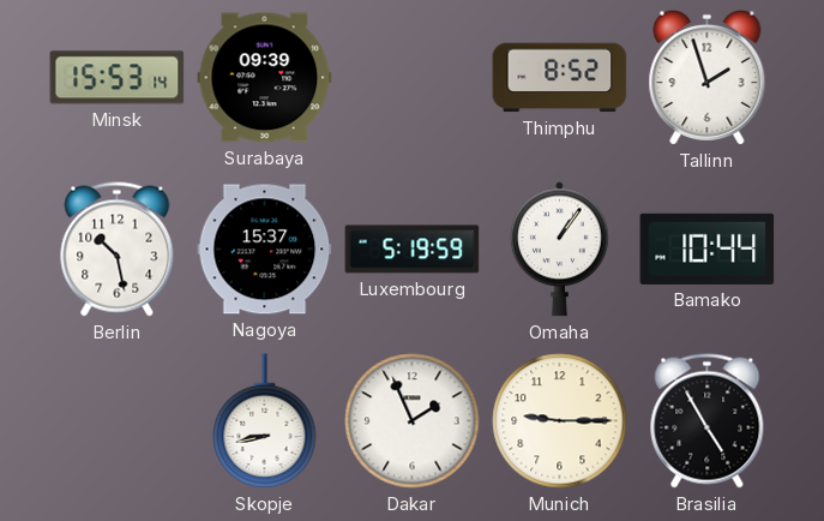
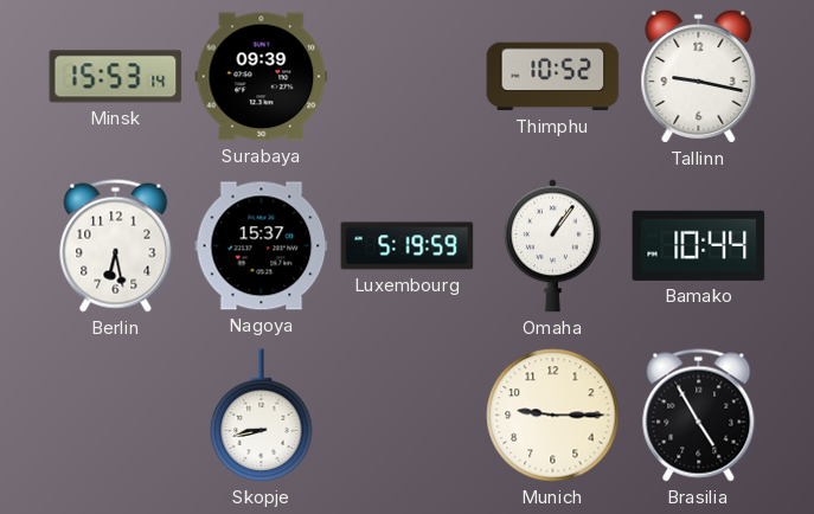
Thimphu: 8:52 -> 10:52 (553, 77)
Tallinn: 1:57 -> 9:17 (699, 76)
Berlin: 10:28 -> 6:28 (116, 246)
Dakar: 1:56 -> none (413, 421)
